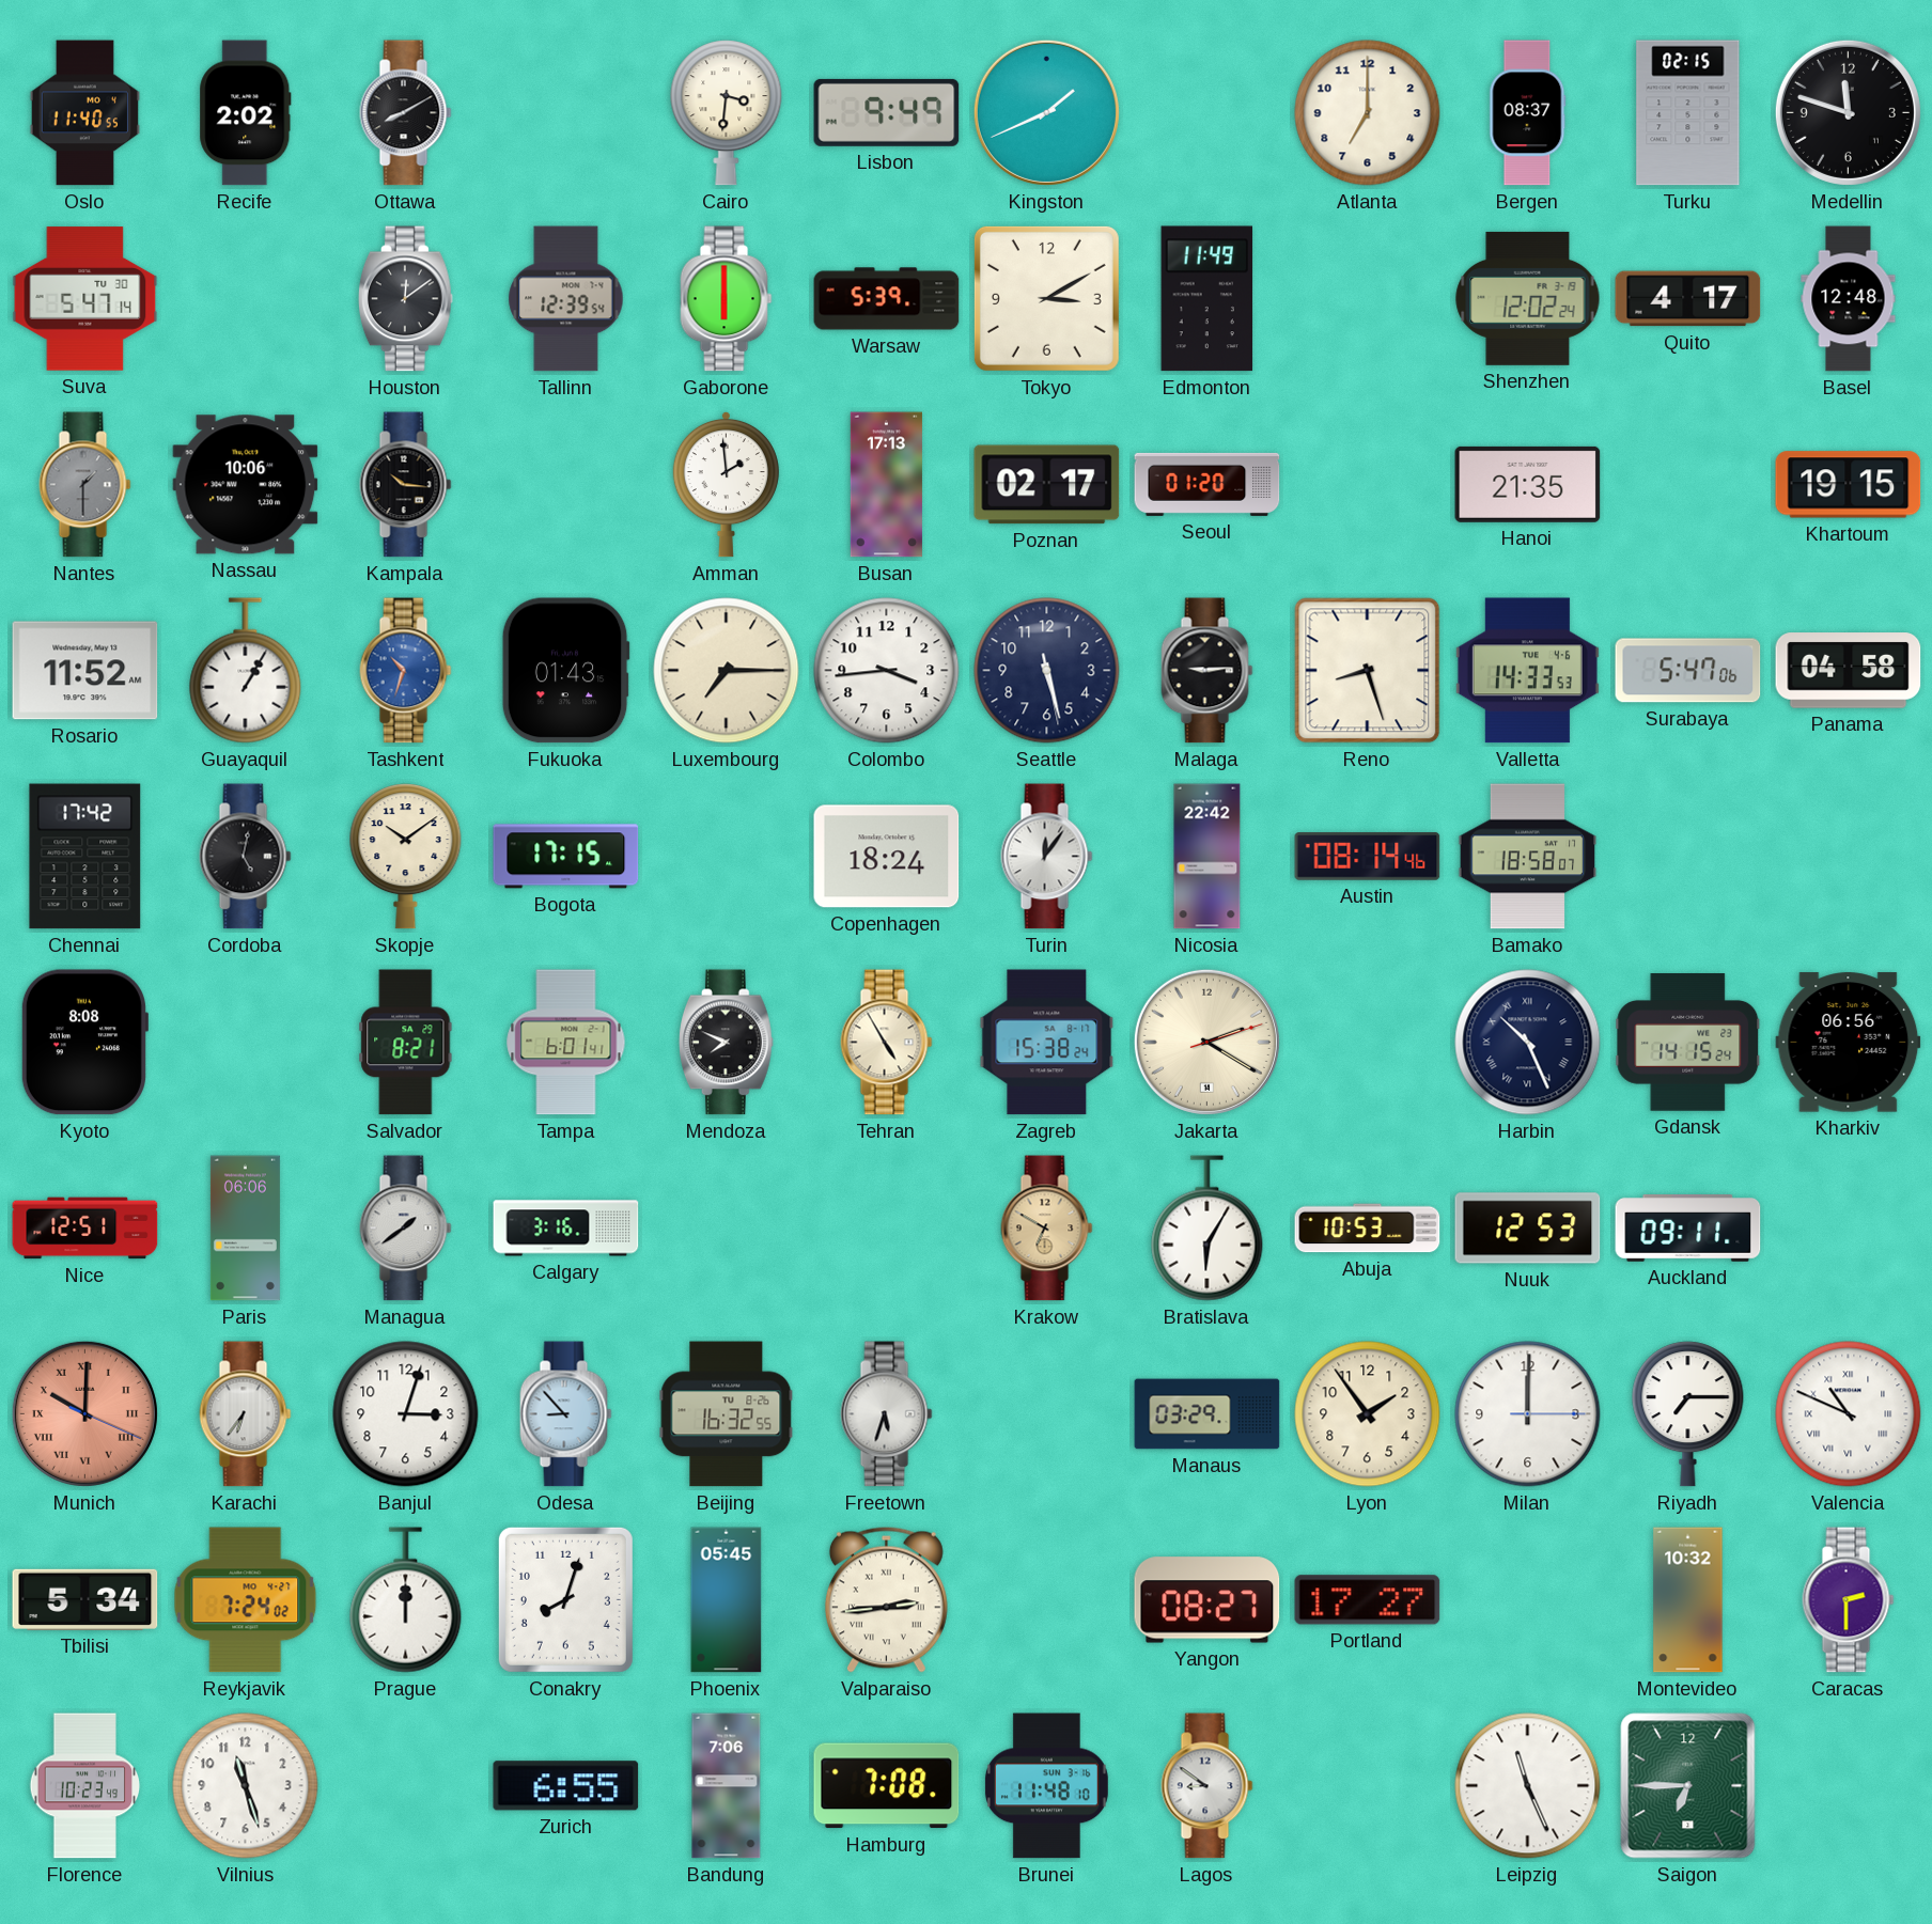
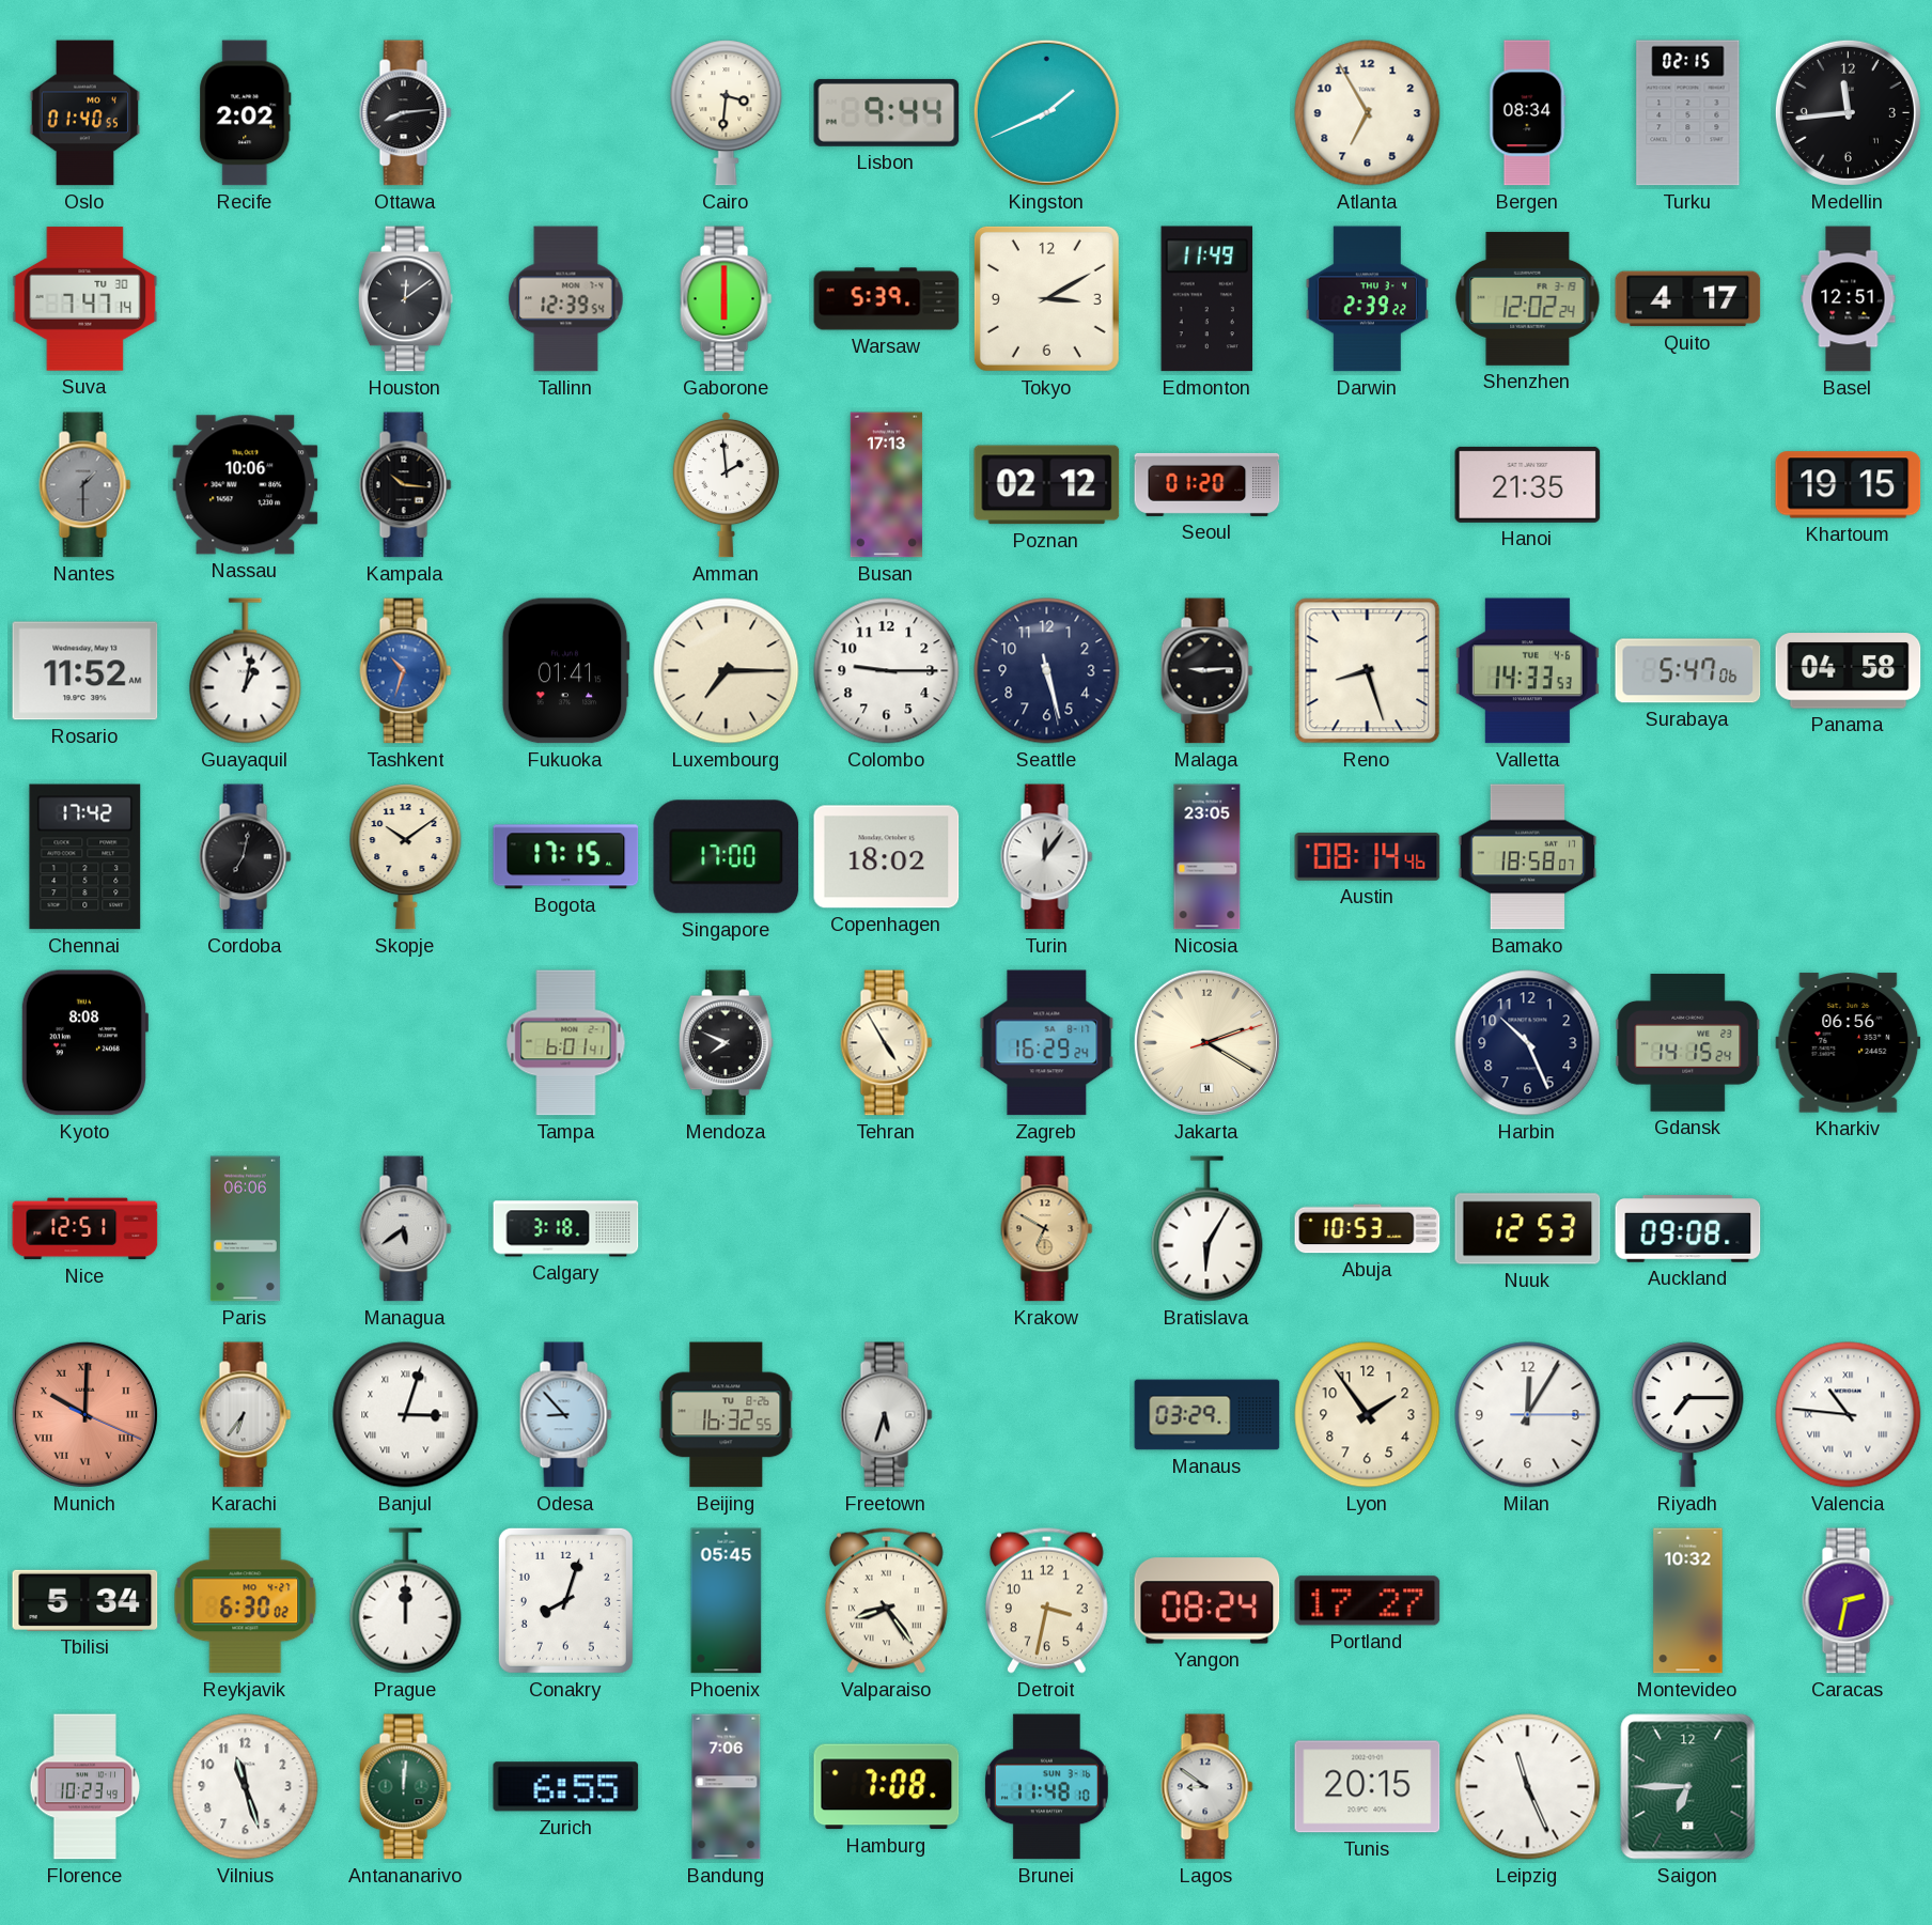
Oslo: 11:40 -> 01:40 (84, 113)
Ottawa: 8:10 -> 8:14 (406, 113)
Lisbon: 9:49 -> 9:44 (887, 112)
Atlanta: 7:00 -> 6:55 (1368, 113)
Bergen: 08:37 -> 08:34 (1528, 113)
Medellin: 11:48 -> 11:44 (1848, 112)
Suva: 5:47 -> 7:47 (85, 299)
Darwin: none -> 2:39 (1367, 299)
Basel: 12:48 -> 12:51 (1849, 299)
Poznan: 02:17 -> 02:12 (1047, 485)
Guayaquil: 1:05 -> 1:02 (246, 671)
Fukuoka: 01:43 -> 01:41 (565, 671)
Colombo: 3:44 -> 9:15 (887, 671)
Cordoba: 5:02 -> 7:02 (246, 857)
Singapore: none -> 17:00 (727, 857)
Copenhagen: 18:24 -> 18:02 (887, 857)
Nicosia: 22:42 -> 23:05 (1207, 857)
Salvador: 8:21 -> none (406, 1043)
Zagreb: 15:38 -> 16:29 (1047, 1043)
Harbin numerals: Roman -> Arabic (1528, 1043)
Managua: 1:39 -> 5:39 (406, 1229)
Calgary: 3:16 -> 3:18 (566, 1229)
Auckland: 09:11 -> 09:08 (1688, 1229)
Banjul numerals: Arabic -> Roman (406, 1415)
Milan: 12:00 -> 12:05 (1528, 1415)
Valencia: 10:49 -> 10:46 (1849, 1415)
Reykjavik: 7:24 -> 6:30 (246, 1601)
Valparaiso: 2:44 -> 8:24 (886, 1600)
Detroit: none -> 3:32 (1046, 1600)
Yangon: 08:27 -> 08:24 (1207, 1601)
Caracas: 2:30 -> 2:32 (1849, 1601)
Antananarivo: none -> 12:01 (406, 1787)
Tunis: none -> 20:15 (1368, 1787)
